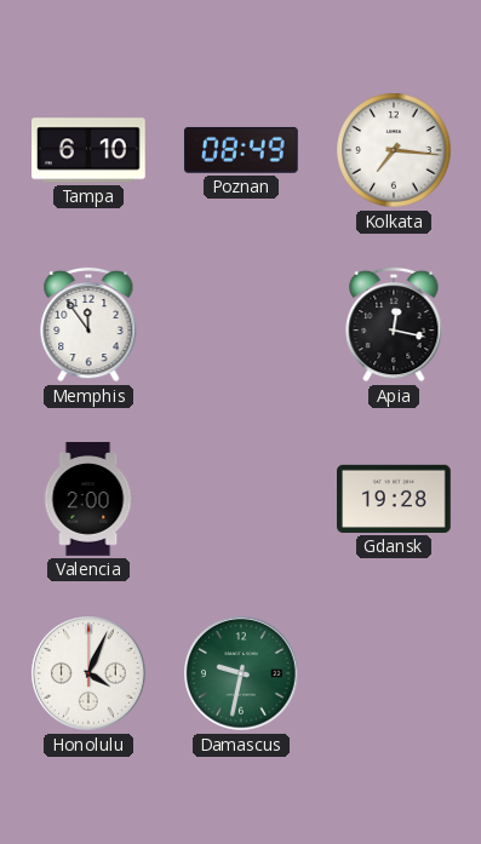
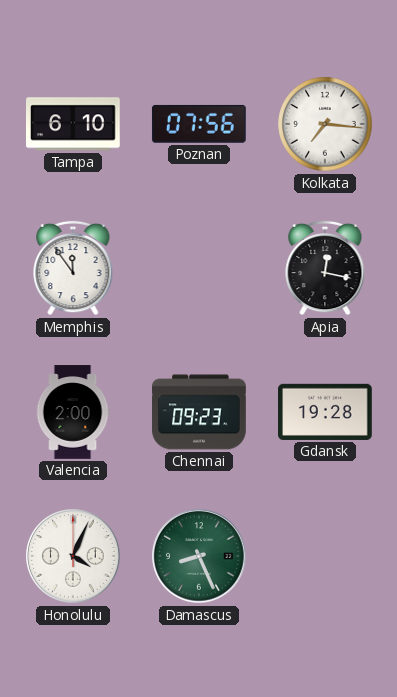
Poznan: 08:49 -> 07:56 (199, 124)
Chennai: none -> 09:23 (199, 412)
Damascus: 9:32 -> 8:26 (199, 556)
